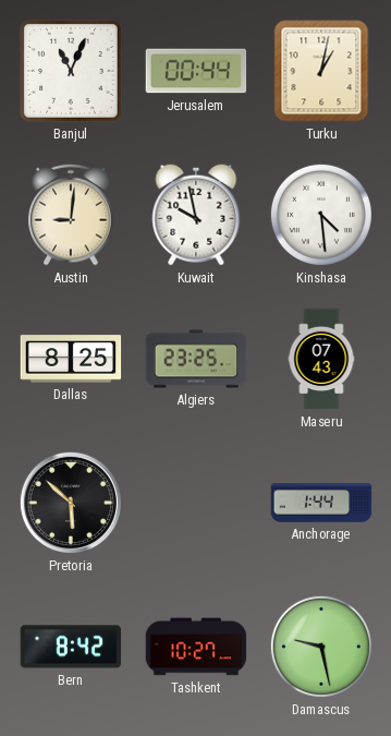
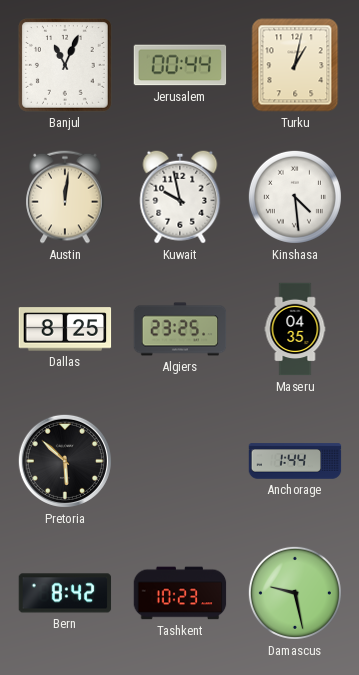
Austin: 9:01 -> 12:01 (65, 197)
Maseru: 07:43 -> 04:35 (295, 329)
Tashkent: 10:27 -> 10:23 (180, 593)
